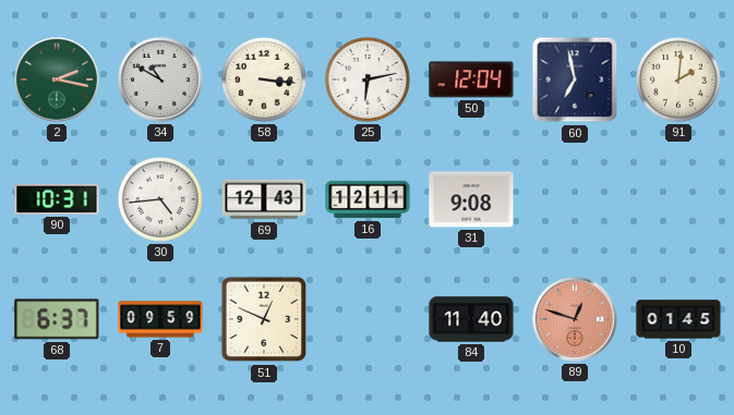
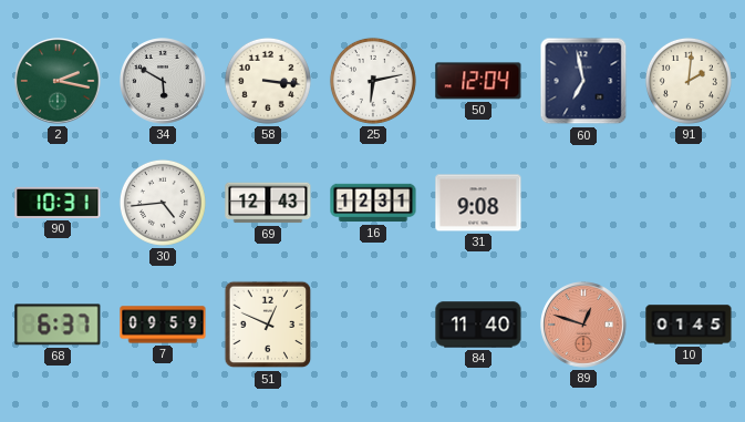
34: 10:50 -> 5:50 (163, 81)
16: 12:11 -> 12:31 (373, 203)
